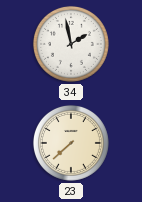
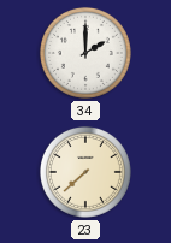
34: 1:58 -> 2:00 (85, 53)
